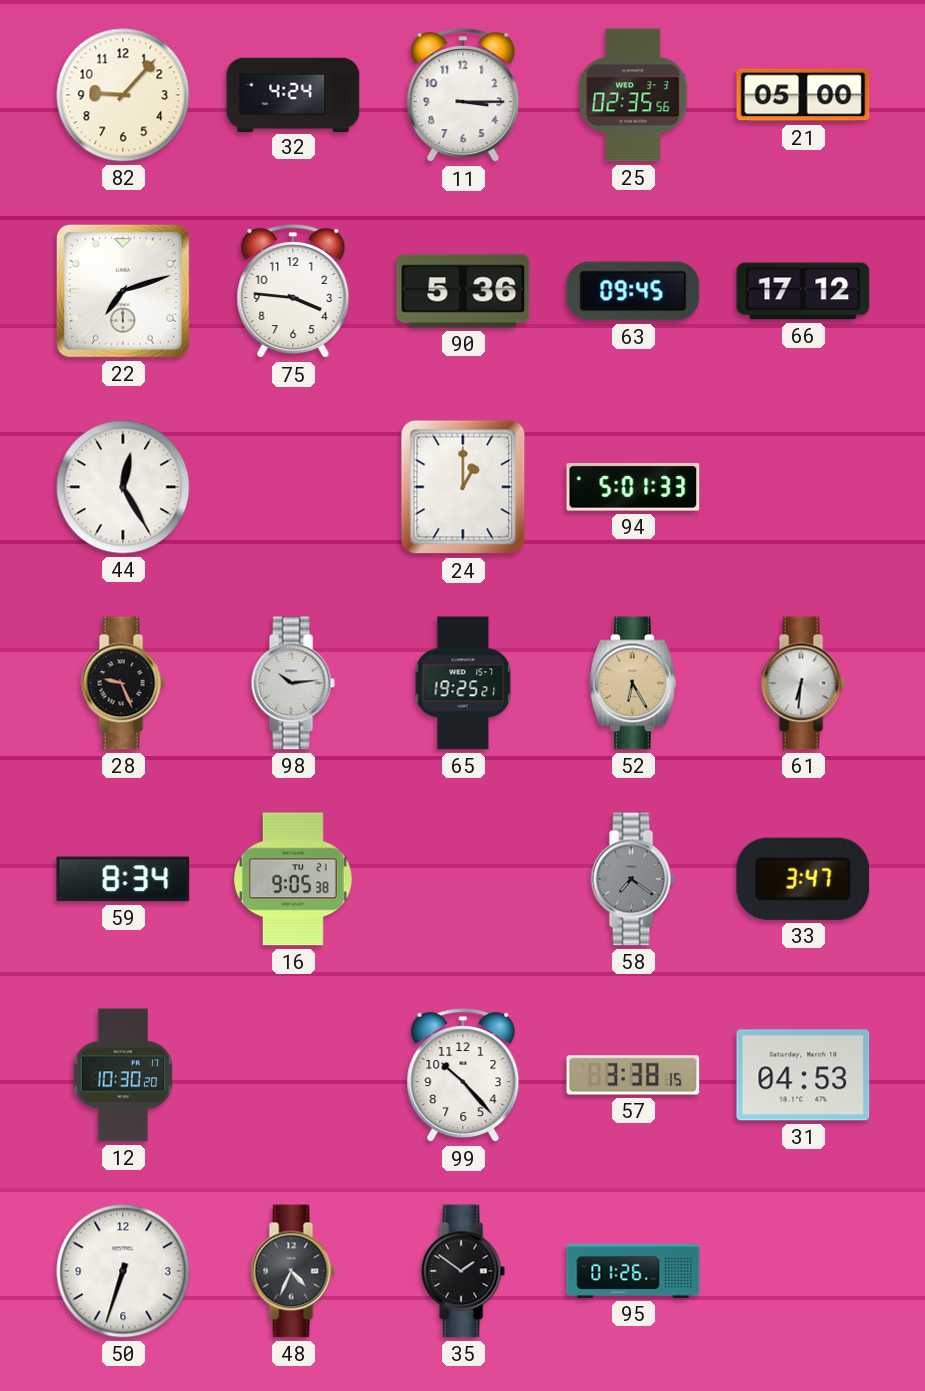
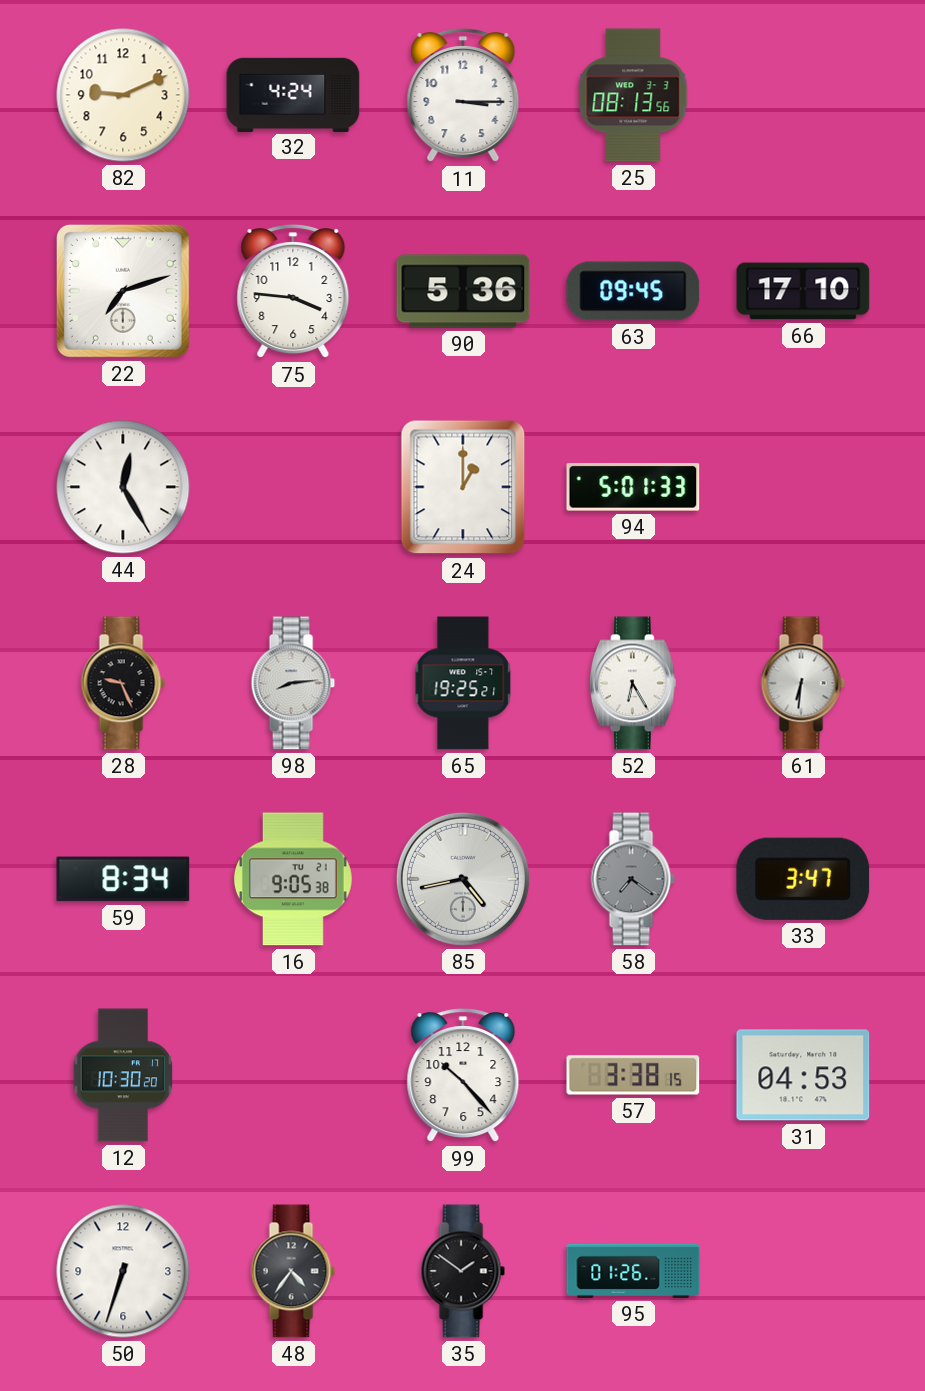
82: 9:07 -> 9:11 (123, 95)
25: 02:35 -> 08:13 (633, 95)
21: 05:00 -> none (803, 95)
66: 17:12 -> 17:10 (803, 291)
98: 10:14 -> 8:14 (293, 683)
52 dial: champagne -> white (633, 683)
85: none -> 4:43 (463, 879)
48: 4:34 -> 4:36 (293, 1271)
